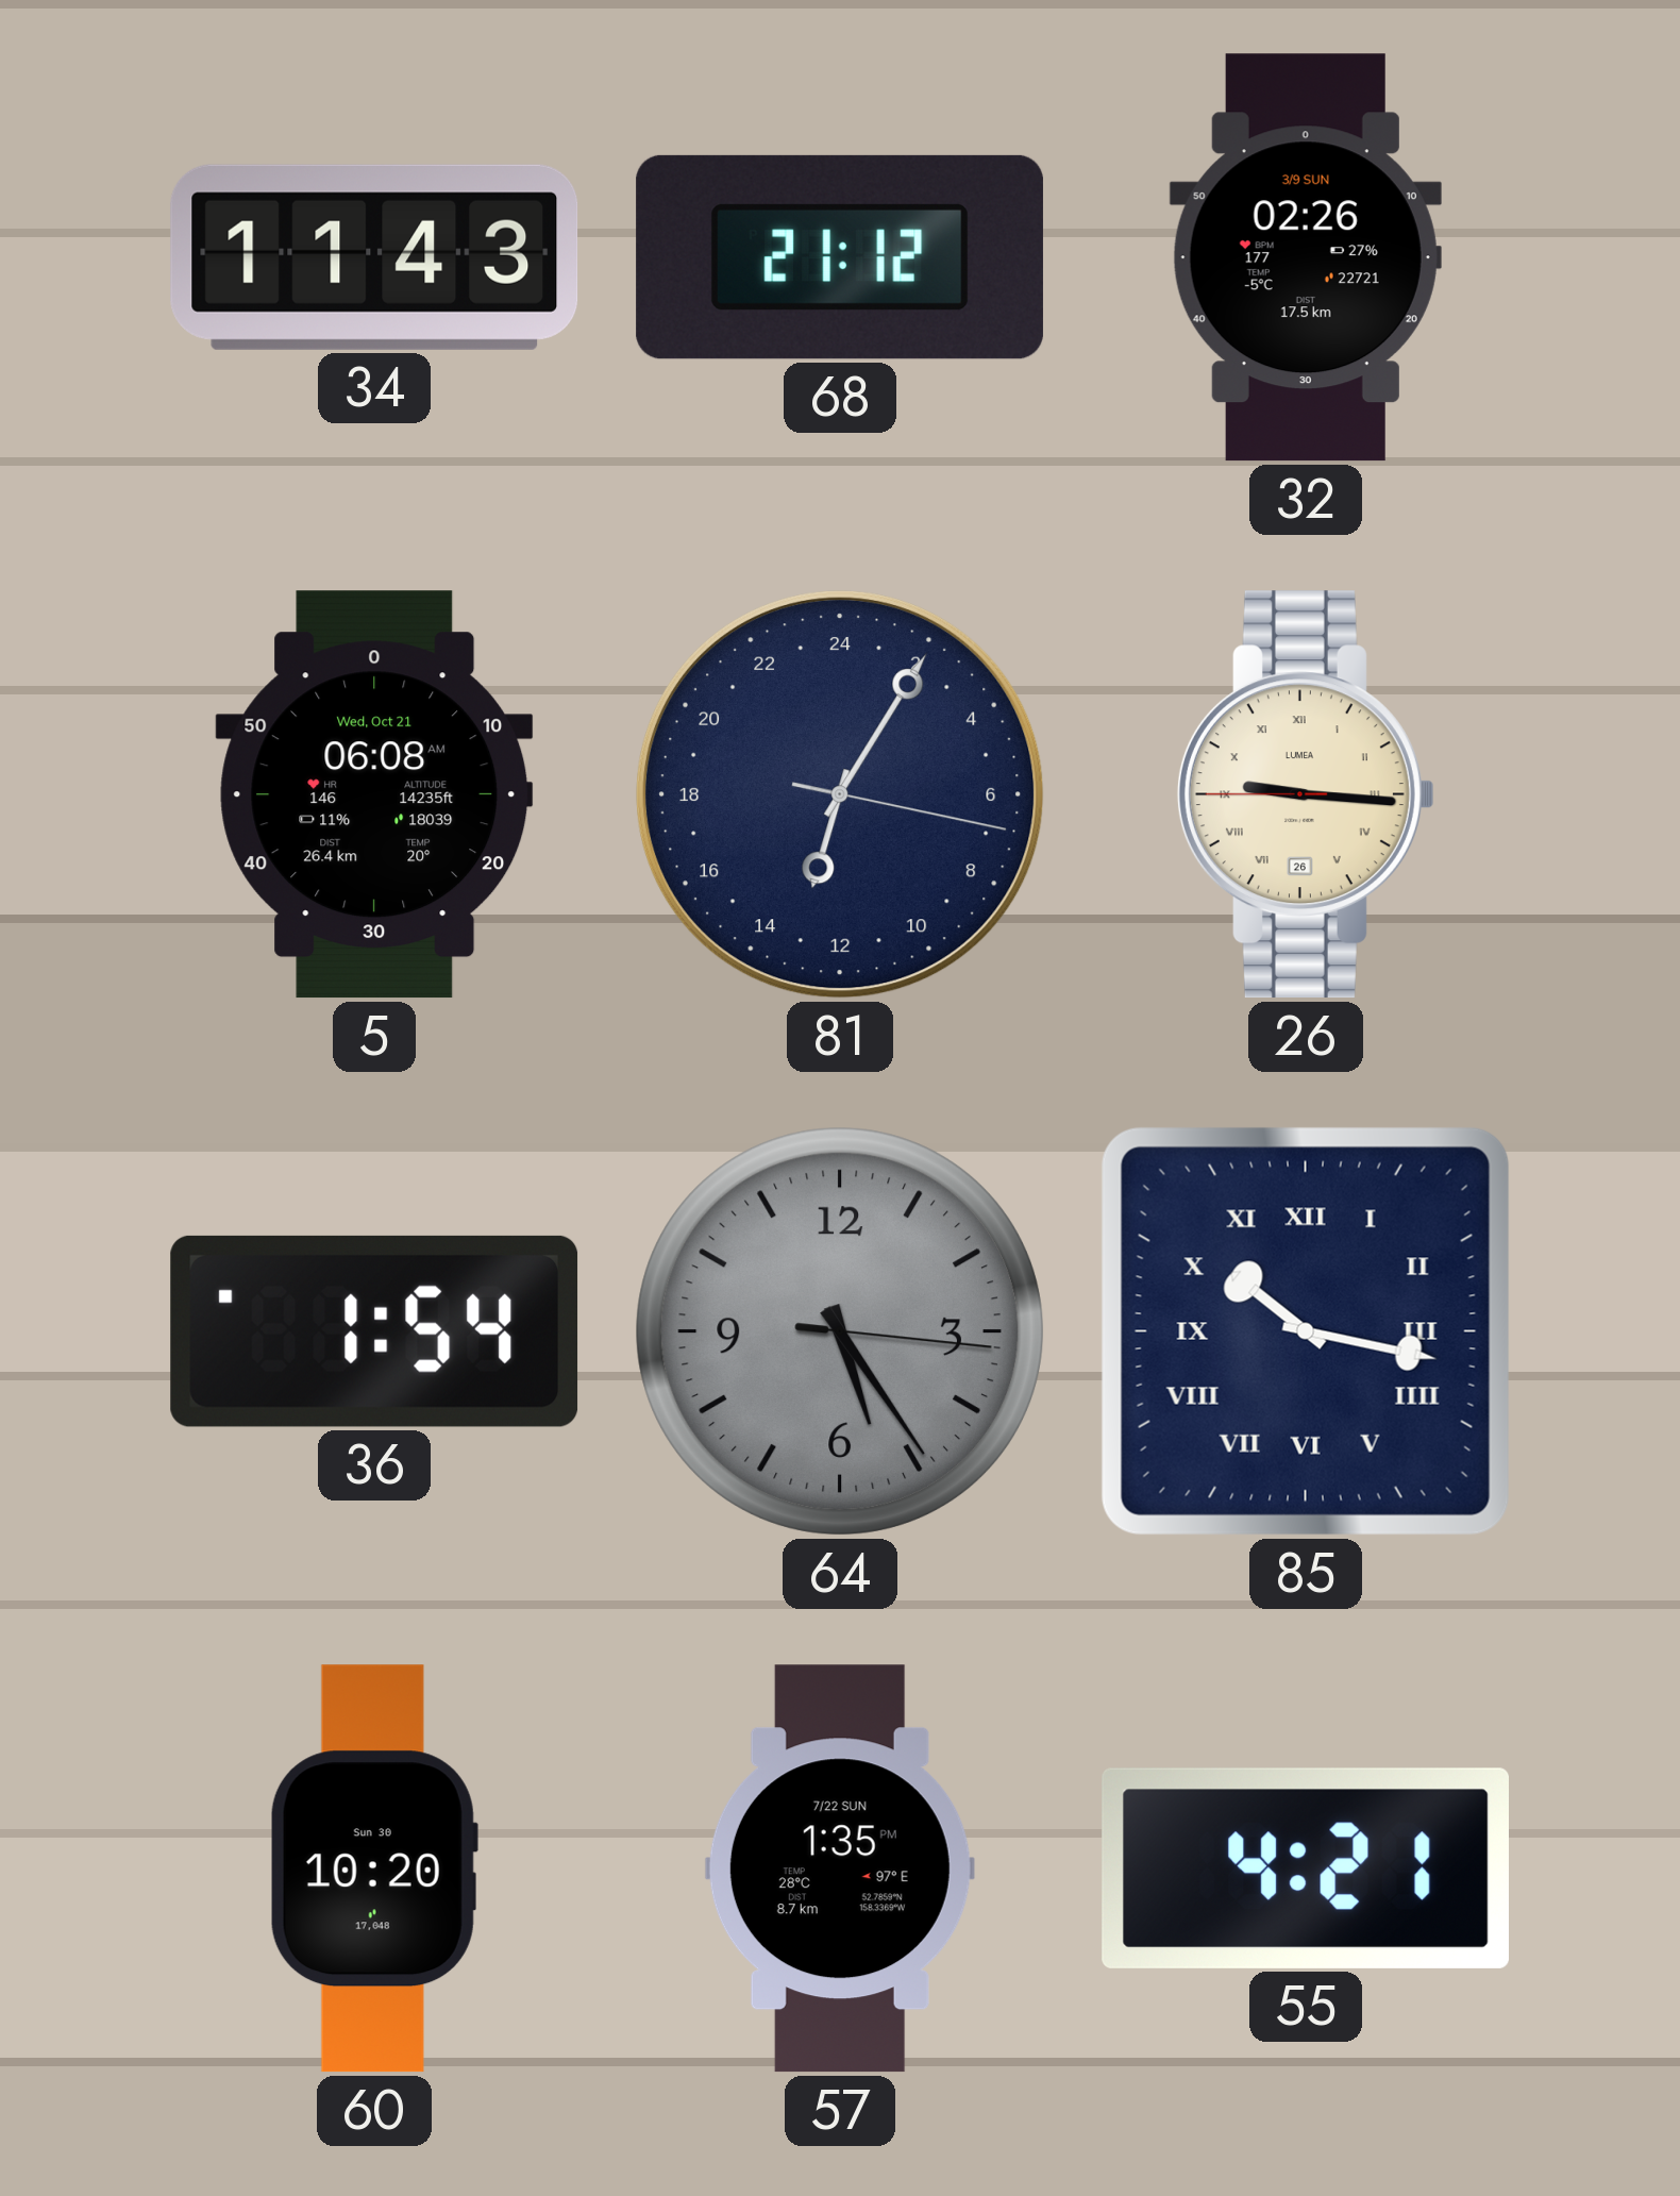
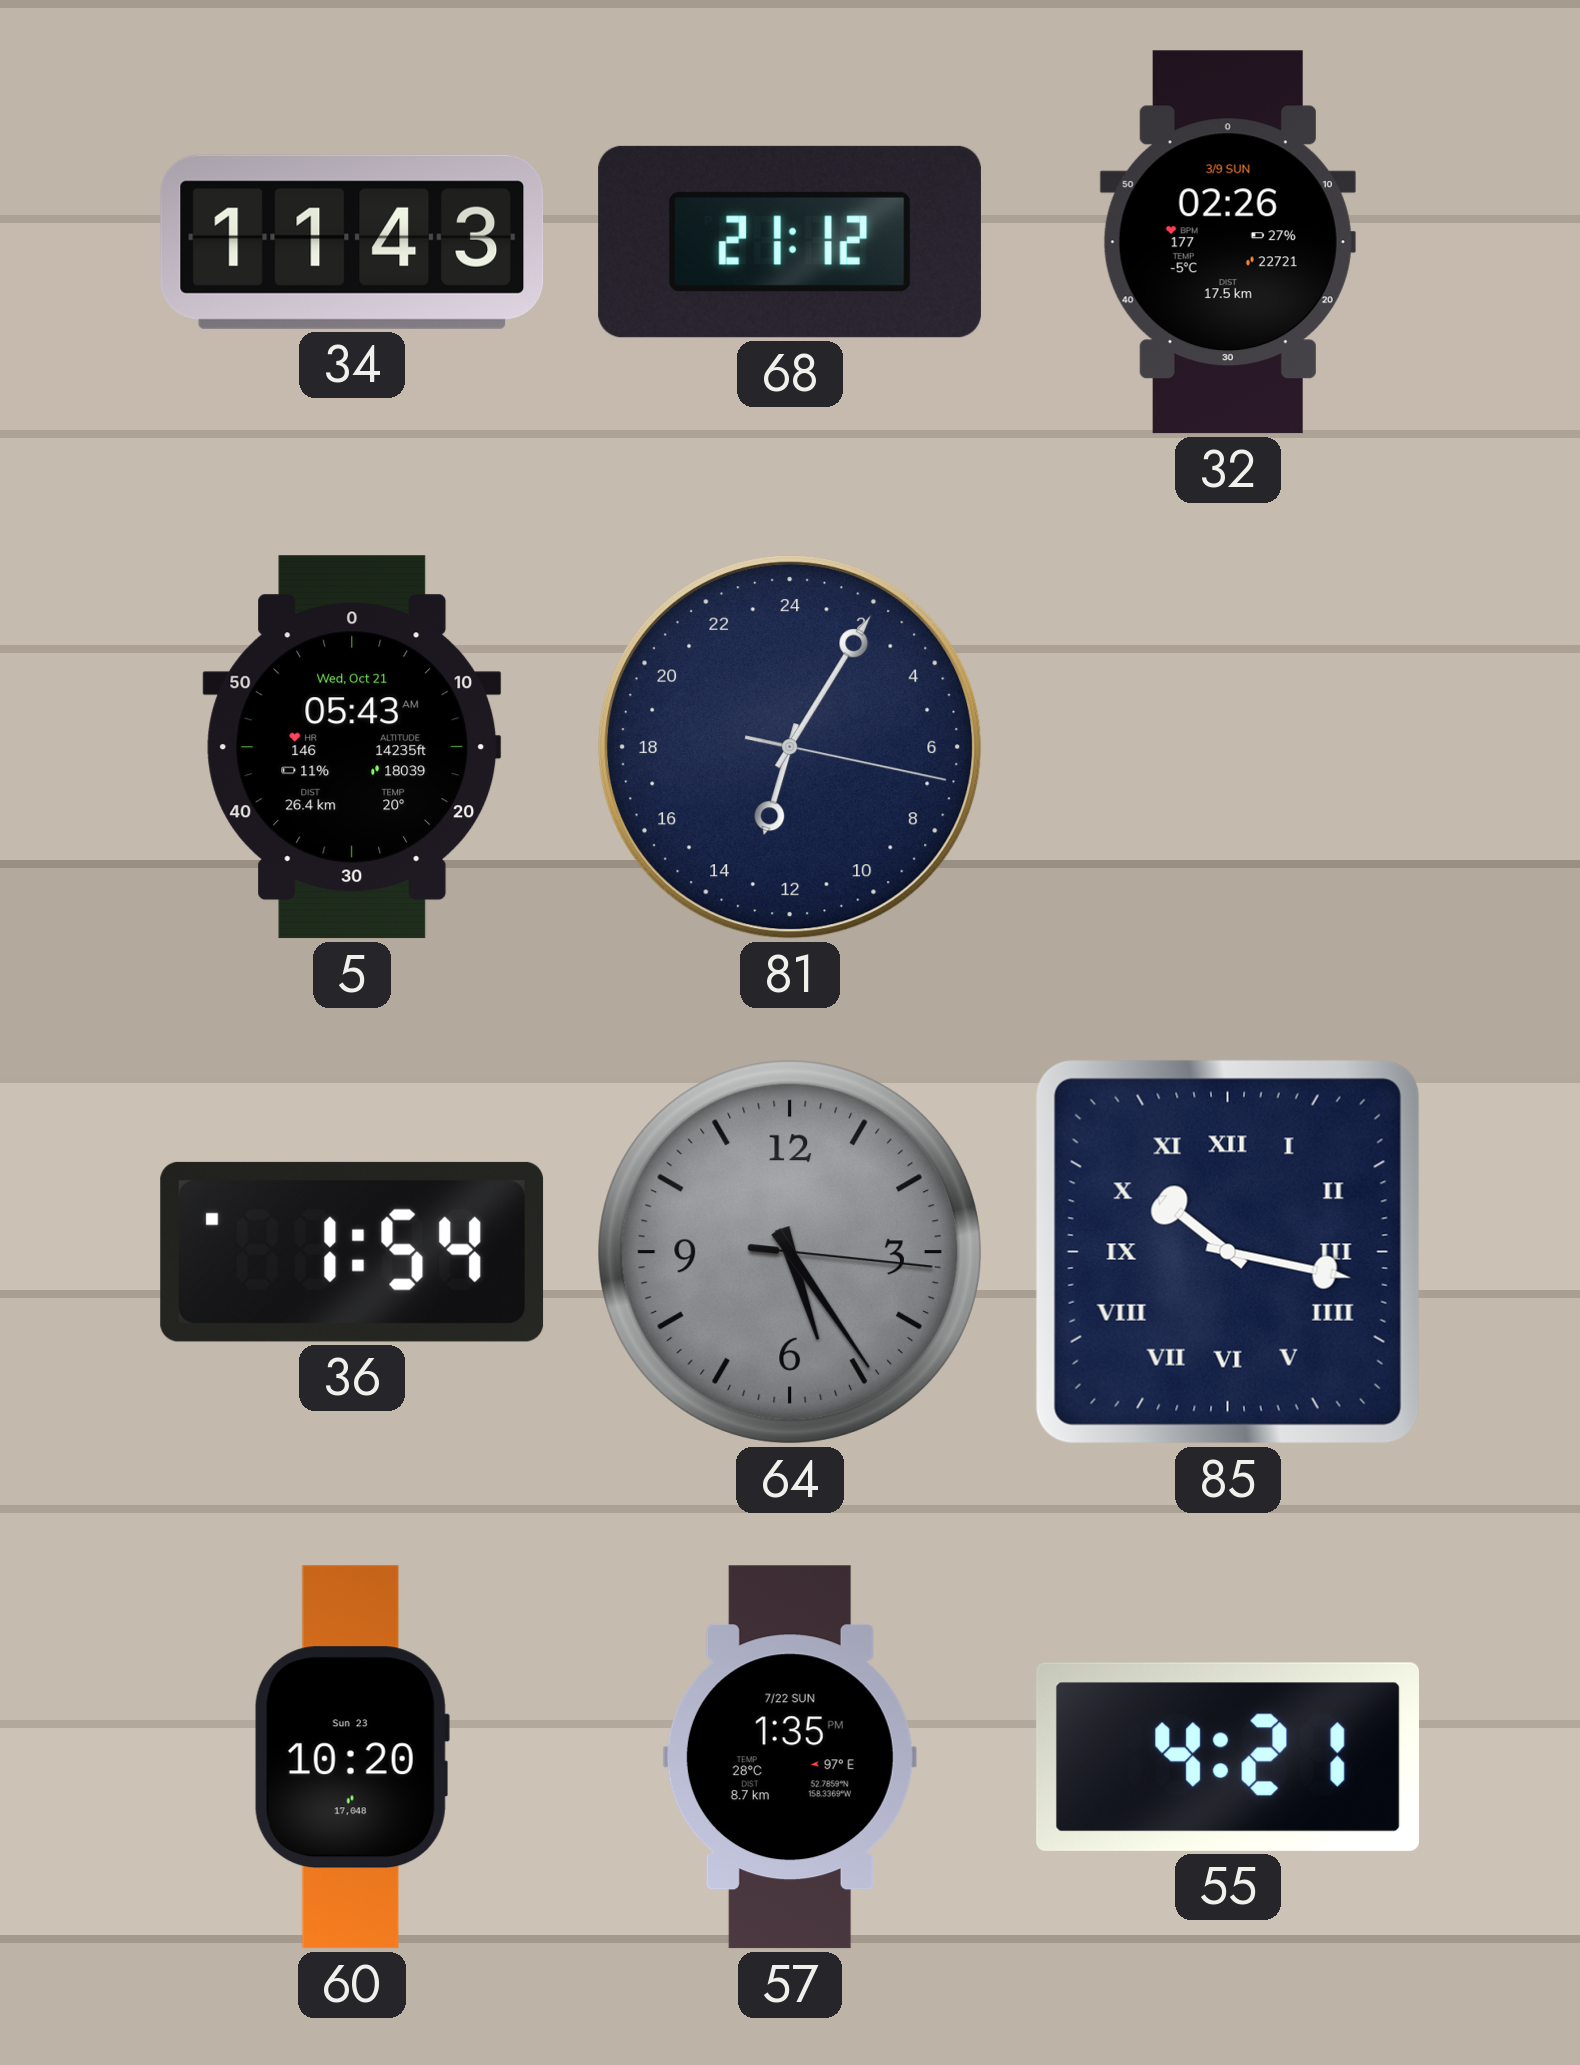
5: 06:08 -> 05:43 (352, 747)
26: 9:15 -> none (1306, 794)
60 date: Sun 30 -> Sun 23 (352, 1757)
